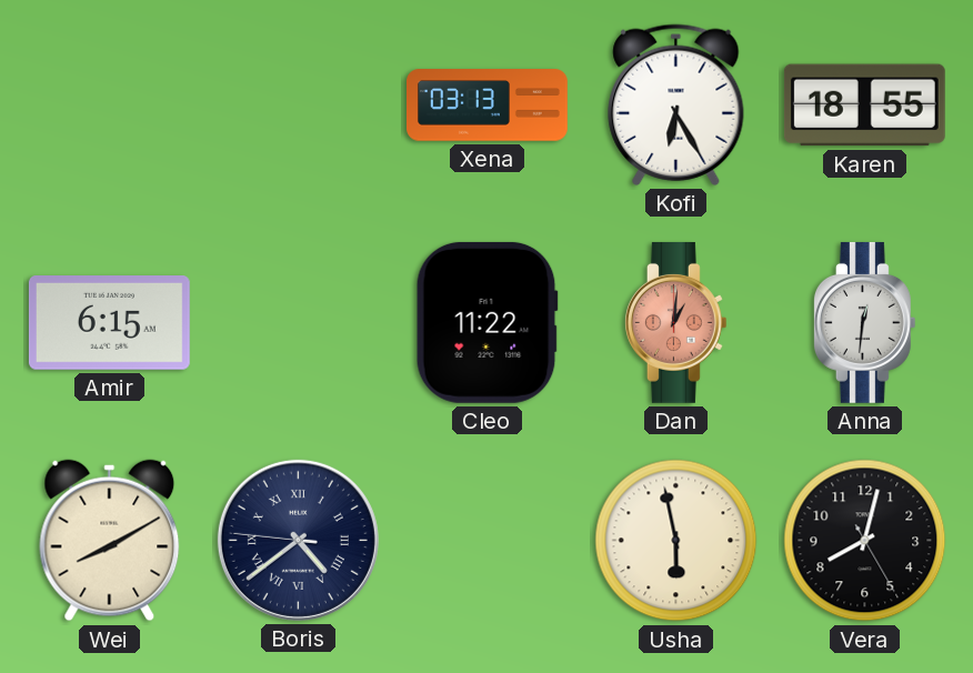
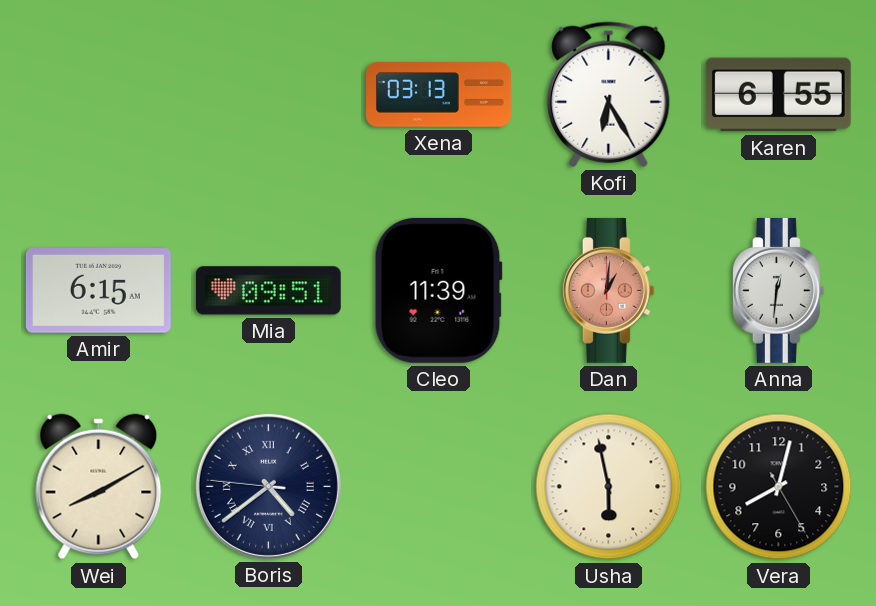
Karen: 18:55 -> 6:55 (778, 95)
Mia: none -> 09:51 (268, 291)
Cleo: 11:22 -> 11:39 (438, 290)
